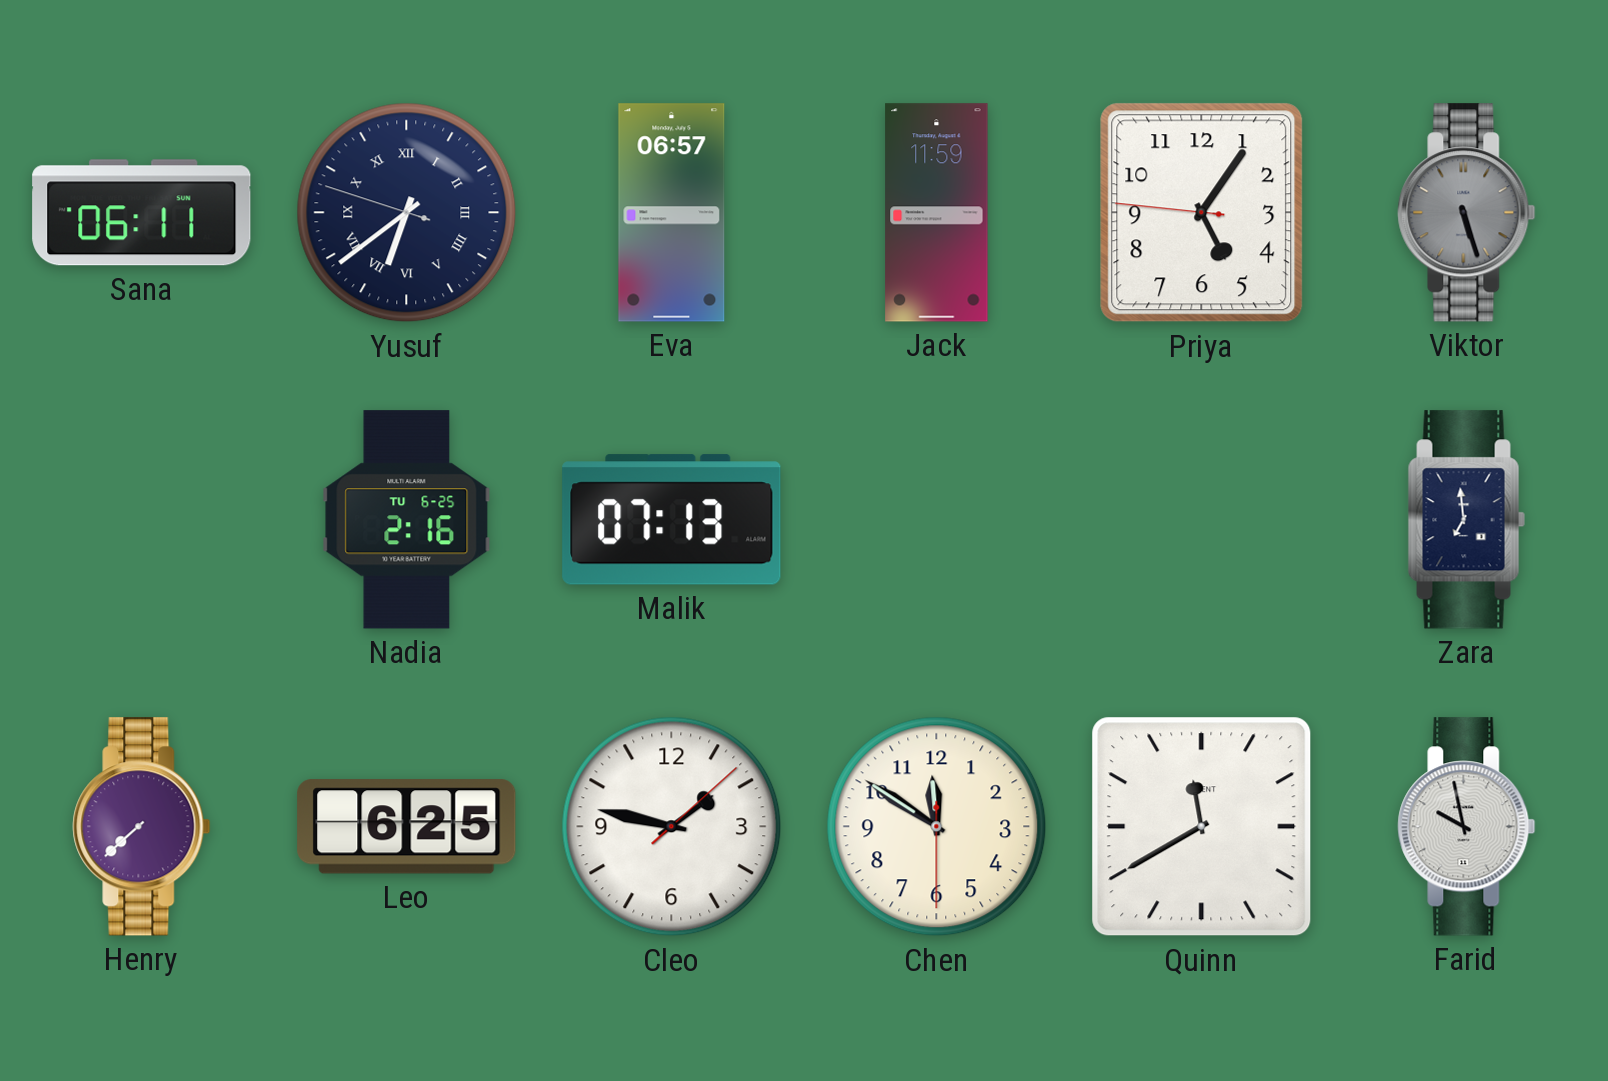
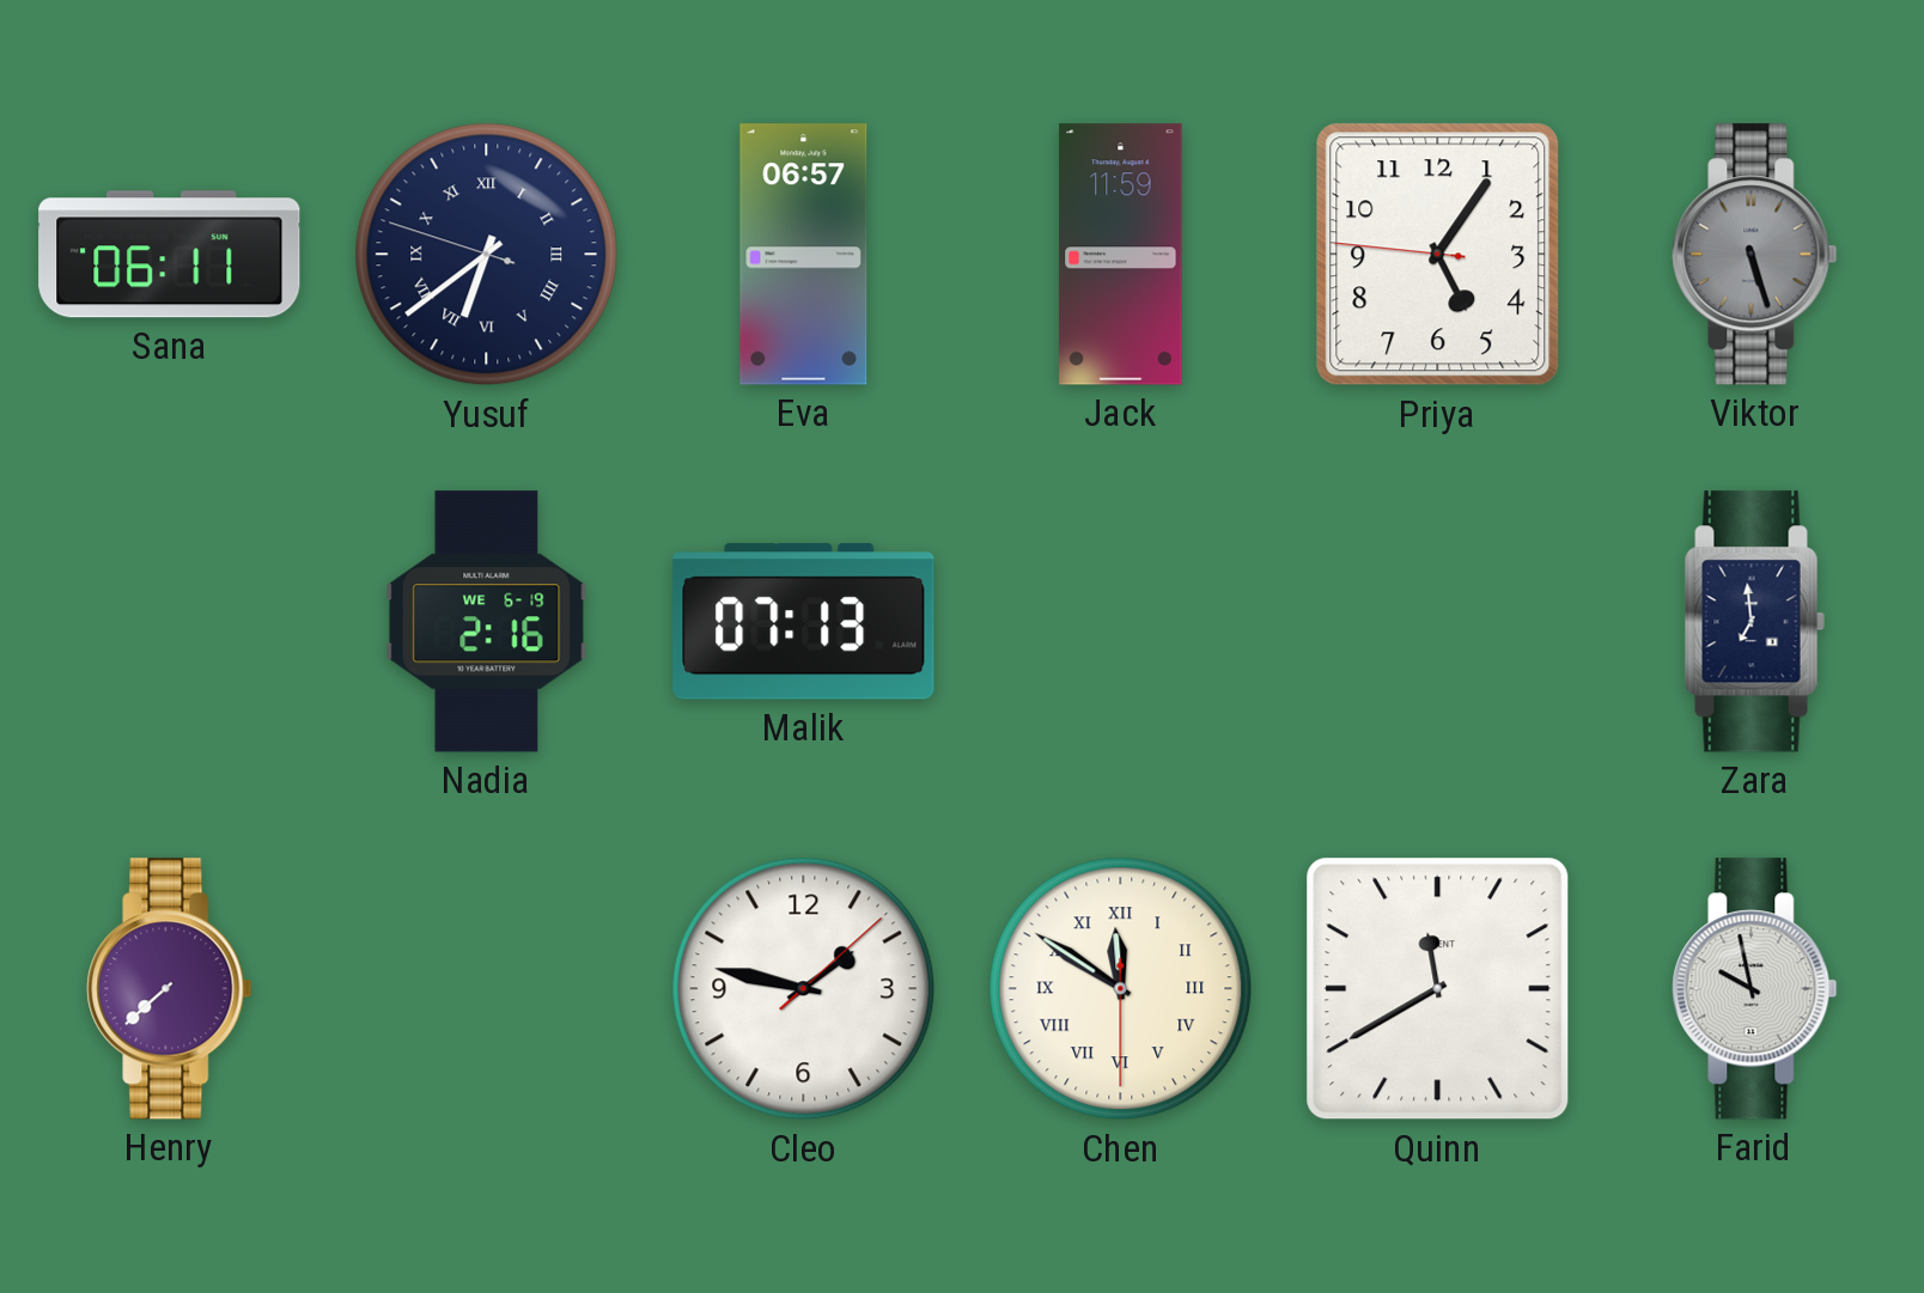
Nadia date: TU 6-25 -> WE 6-19 (487, 622)
Leo: 6:25 -> none (407, 827)
Chen numerals: Arabic -> Roman (1121, 989)
